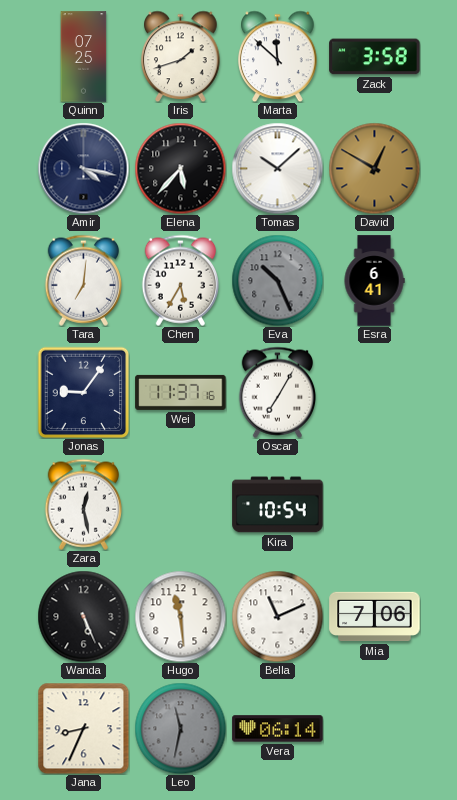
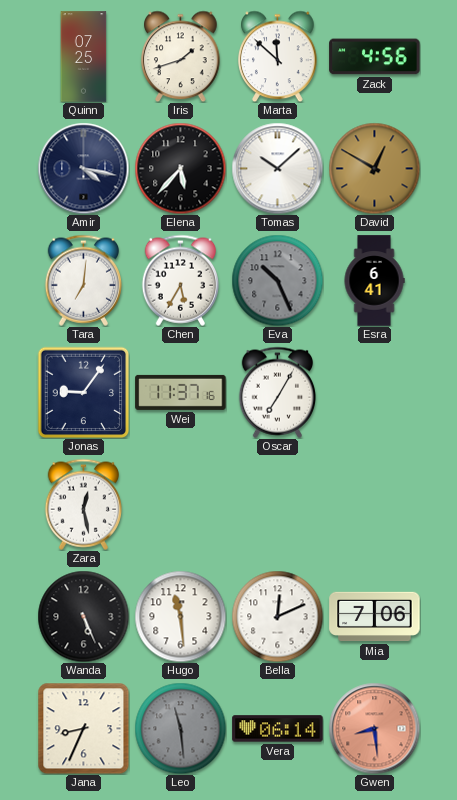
Zack: 3:58 -> 4:56 (375, 57)
Kira: 10:54 -> none (278, 505)
Bella: 11:11 -> 12:11 (277, 616)
Leo: 11:32 -> 11:29 (180, 728)
Gwen: none -> 8:29 (374, 728)
